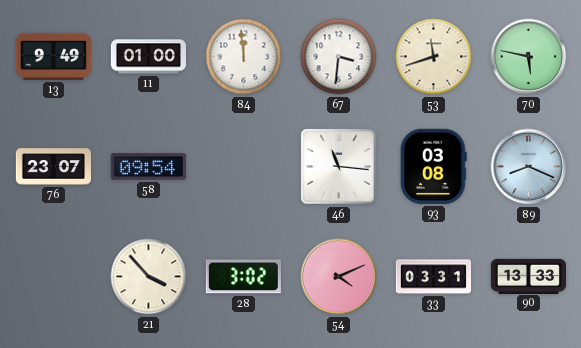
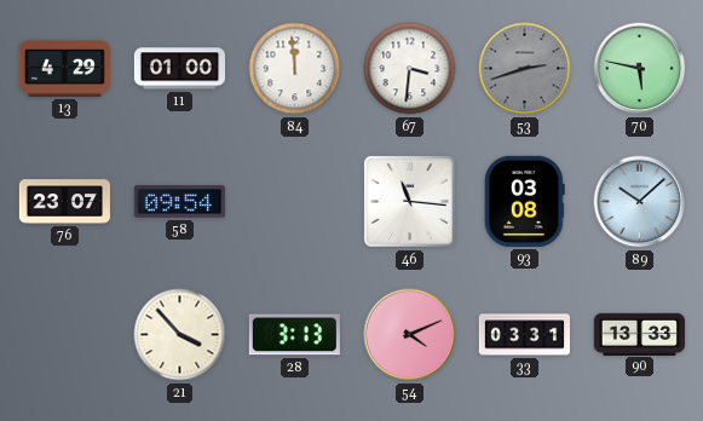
13: 9:49 -> 4:29 (64, 68)
53: 11:42 -> 2:42 (525, 69)
53 dial: cream -> grey (525, 69)
89: 8:19 -> 10:08 (640, 202)
28: 3:02 -> 3:13 (294, 335)
